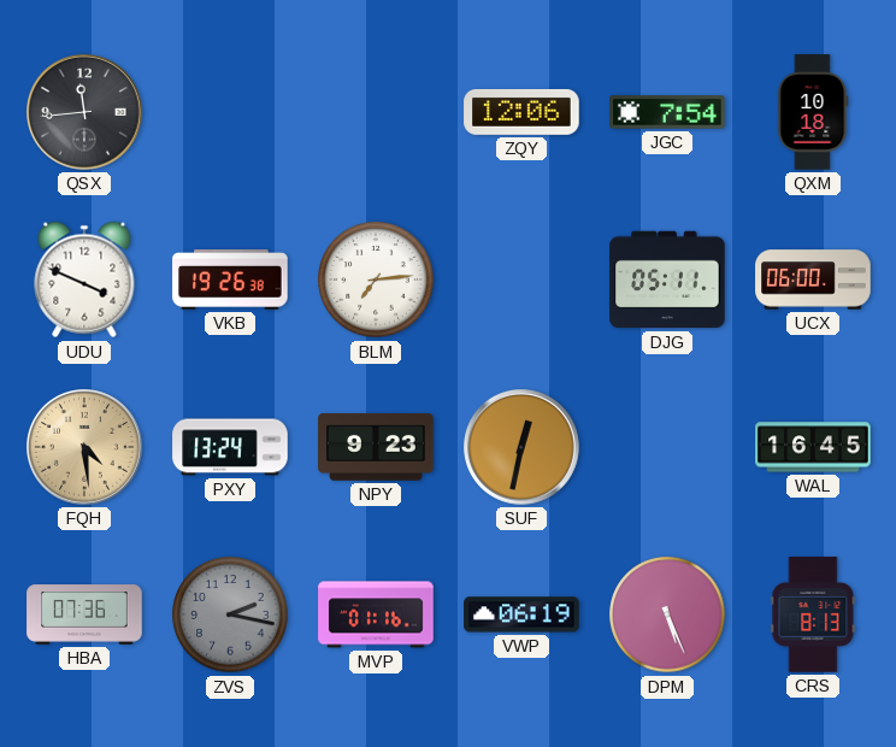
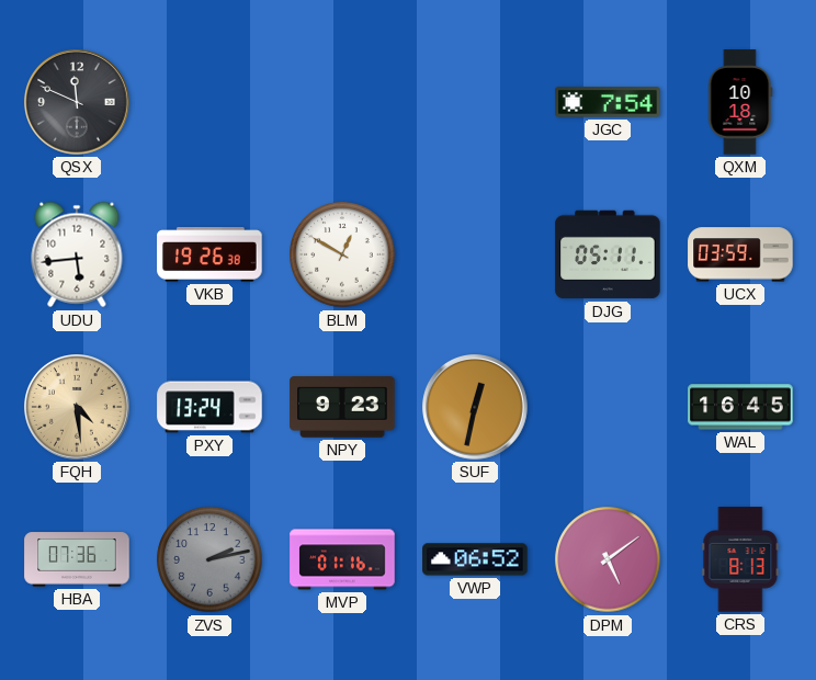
QSX: 11:44 -> 11:49 (78, 103)
ZQY: 12:06 -> none (521, 112)
UDU: 3:49 -> 5:44 (77, 254)
BLM: 7:14 -> 12:50 (342, 254)
UCX: 06:00 -> 03:59 (740, 254)
ZVS: 2:17 -> 2:13 (209, 559)
VWP: 06:19 -> 06:52 (475, 559)
DPM: 5:26 -> 5:09 (608, 559)
